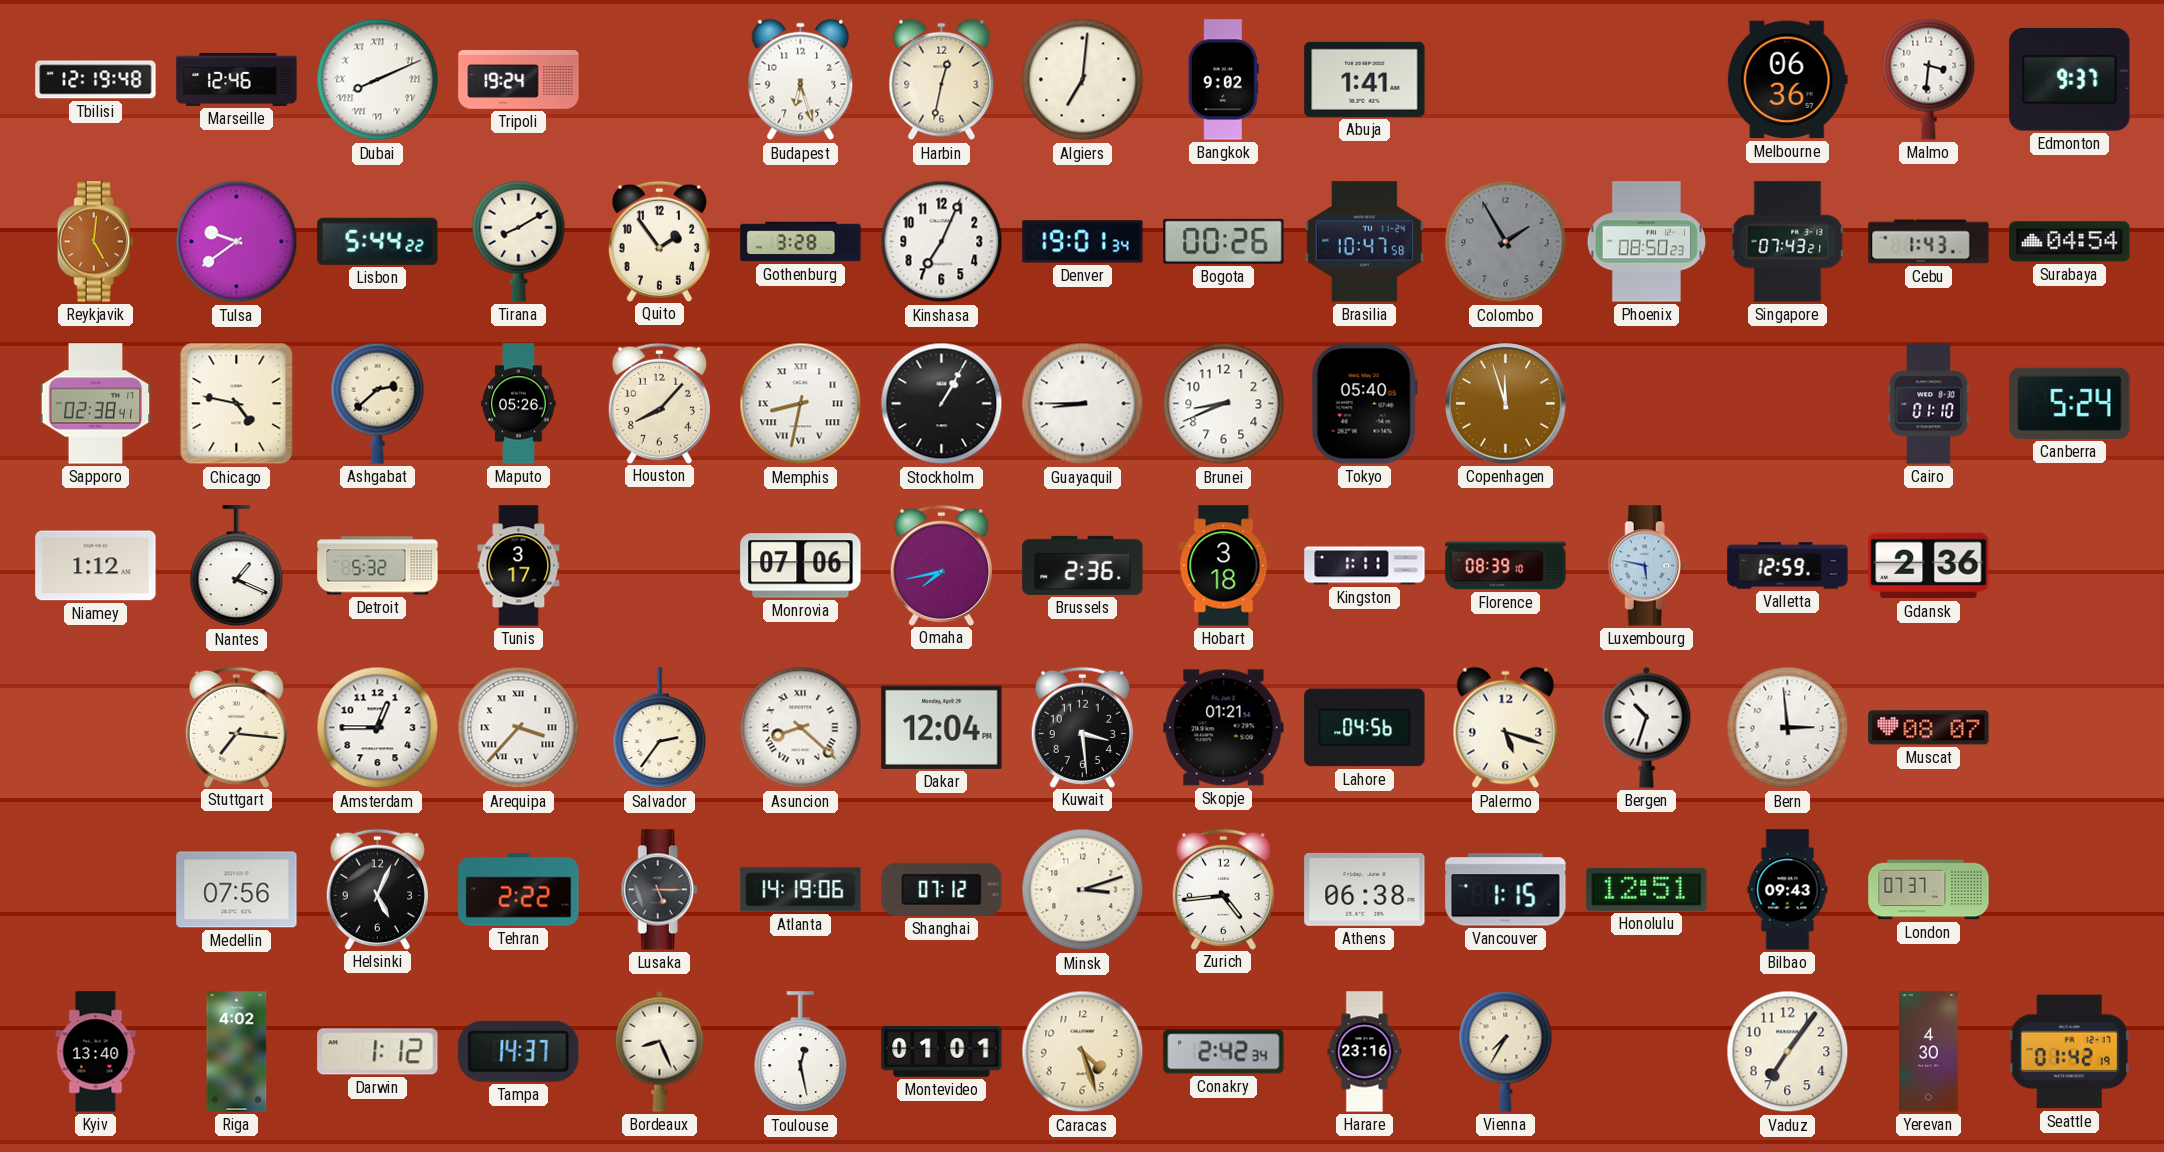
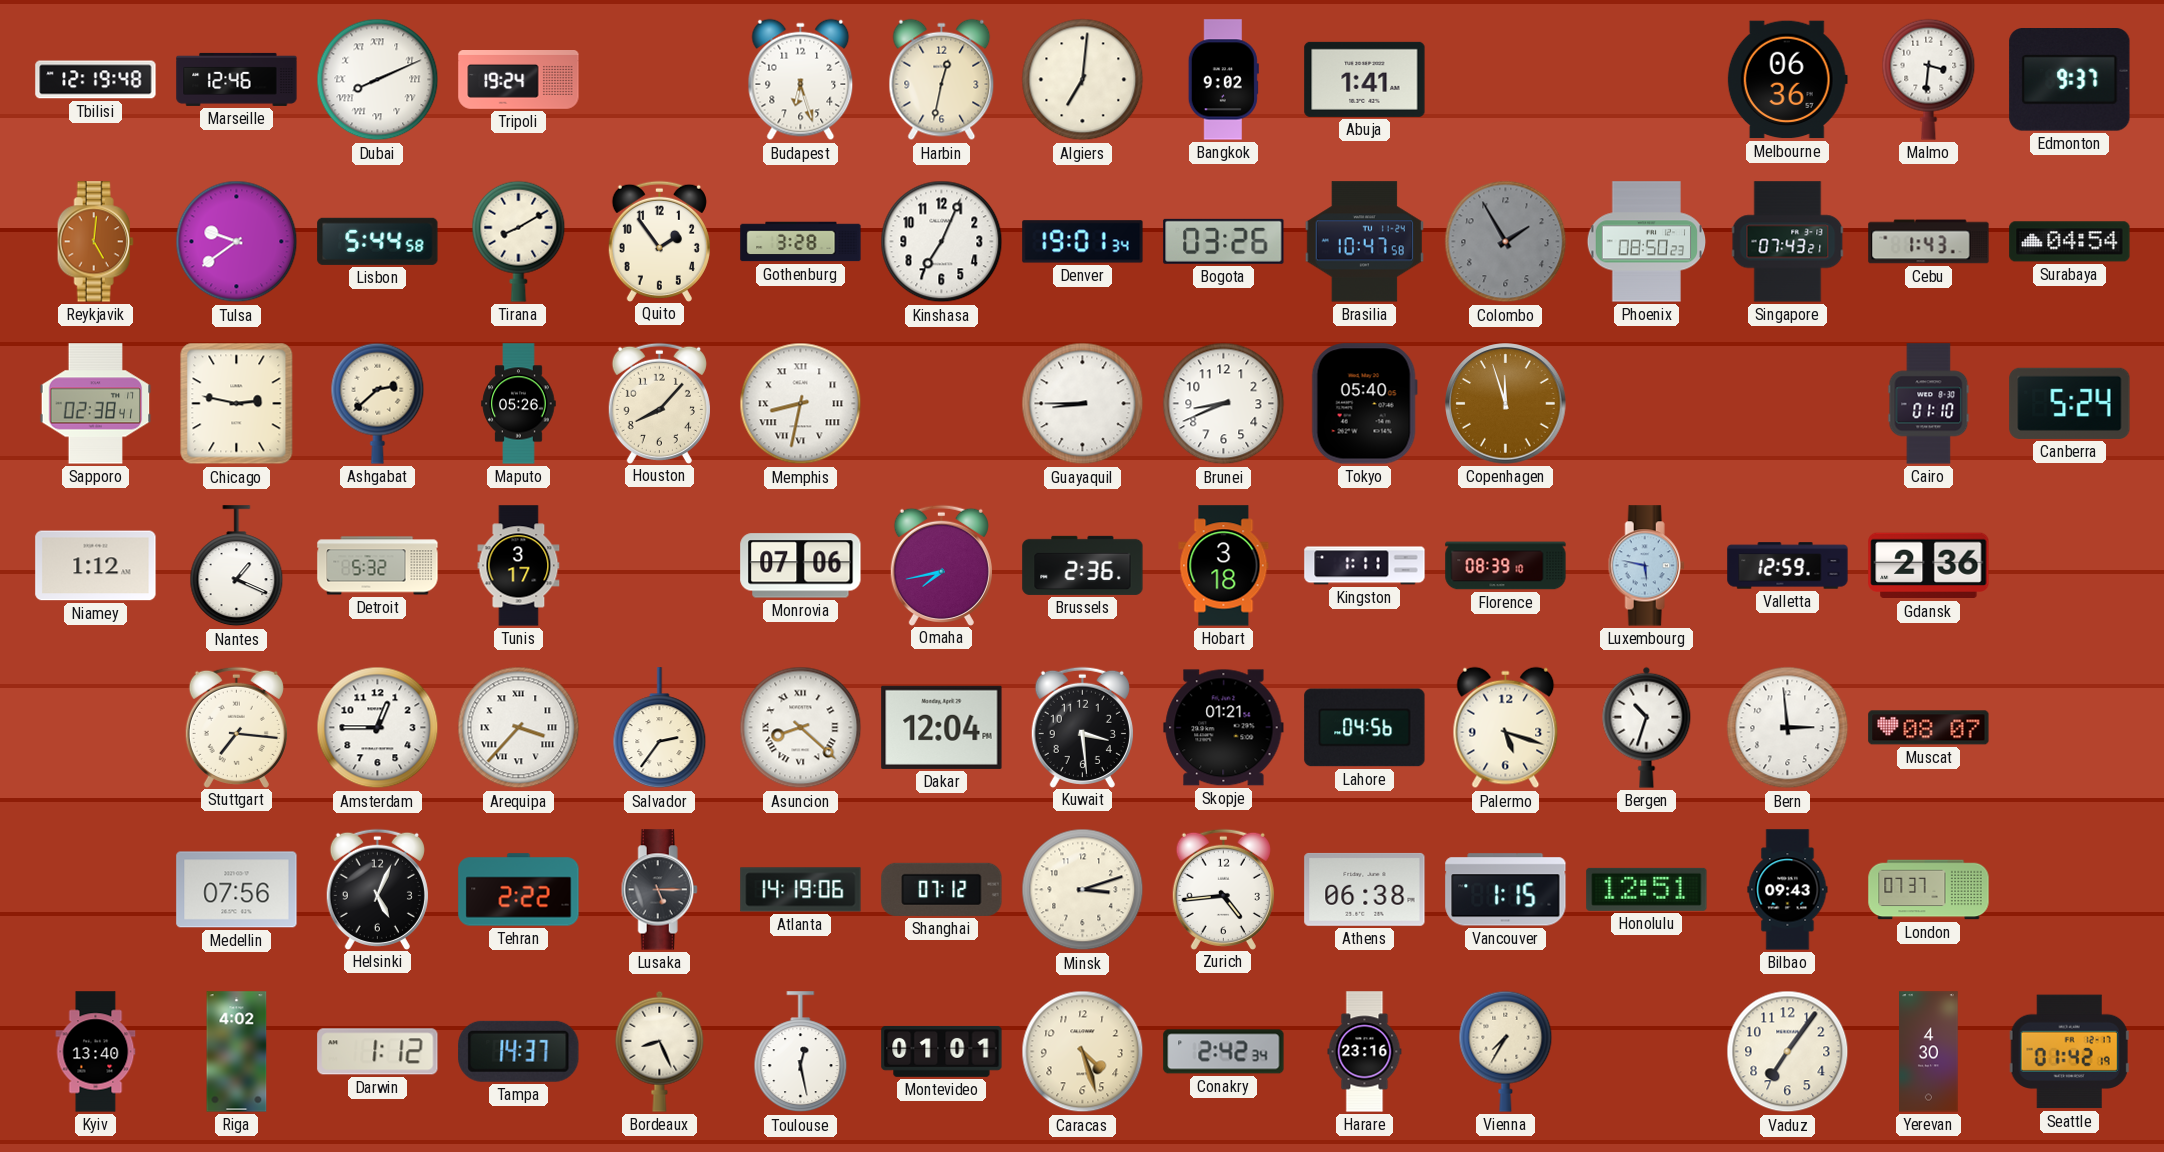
Lisbon: 5:44:22 -> 5:44:58 (378, 241)
Bogota: 00:26 -> 03:26 (1224, 241)
Chicago: 4:47 -> 2:47 (237, 404)
Stockholm: 1:05 -> none (942, 404)
